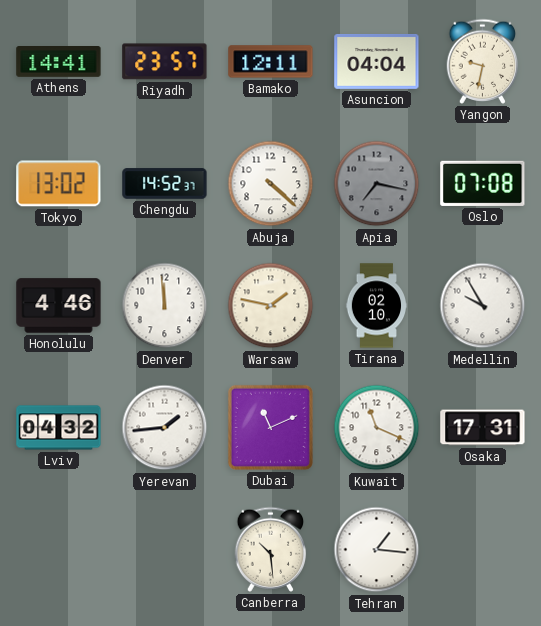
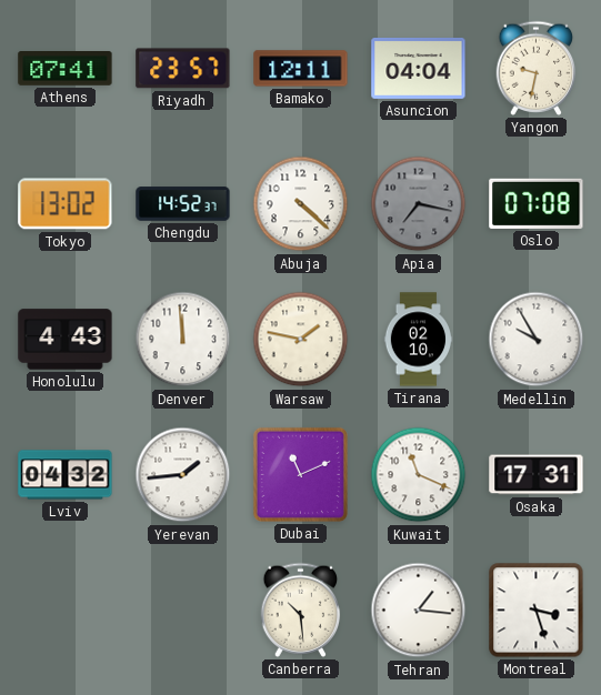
Athens: 14:41 -> 07:41 (66, 69)
Honolulu: 4:46 -> 4:43 (66, 340)
Montreal: none -> 3:27 (537, 611)
